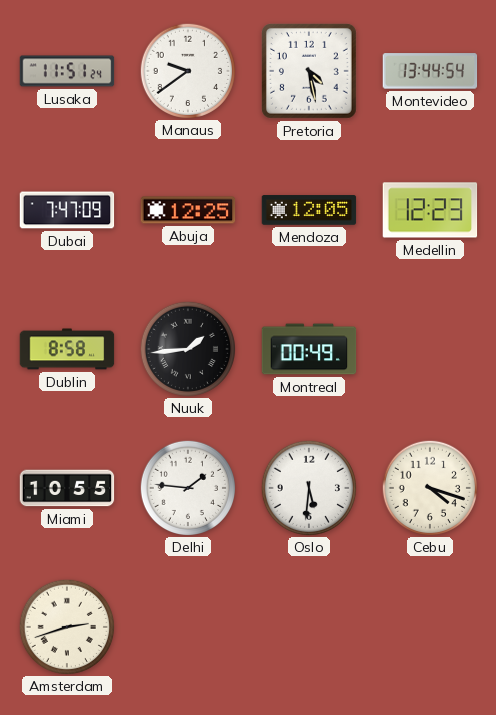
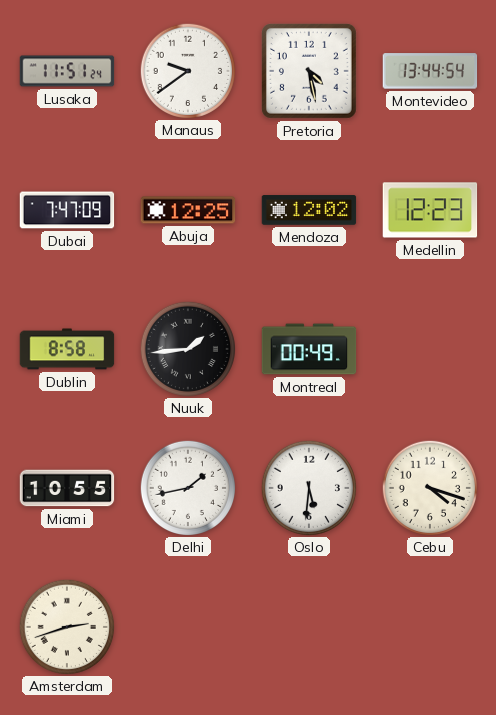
Mendoza: 12:05 -> 12:02 (309, 210)
Delhi: 1:46 -> 1:43 (187, 487)
